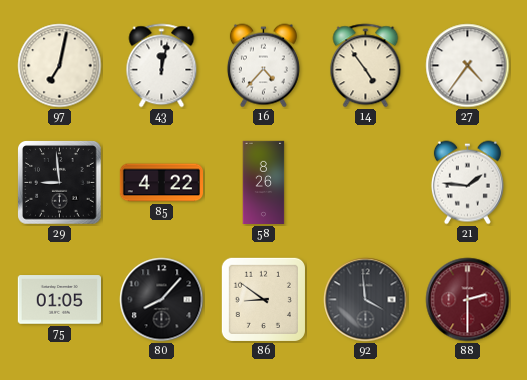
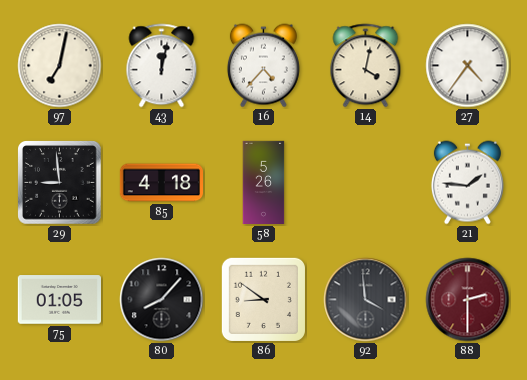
14: 4:54 -> 4:02 (366, 66)
85: 4:22 -> 4:18 (161, 183)
58: 8:26 -> 5:26 (264, 183)
